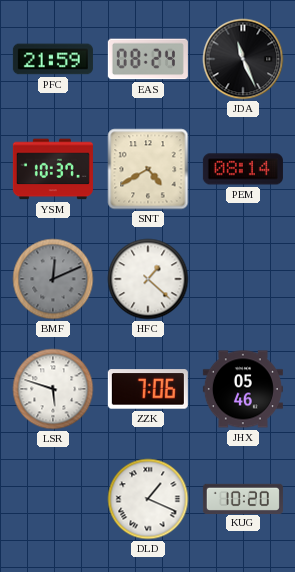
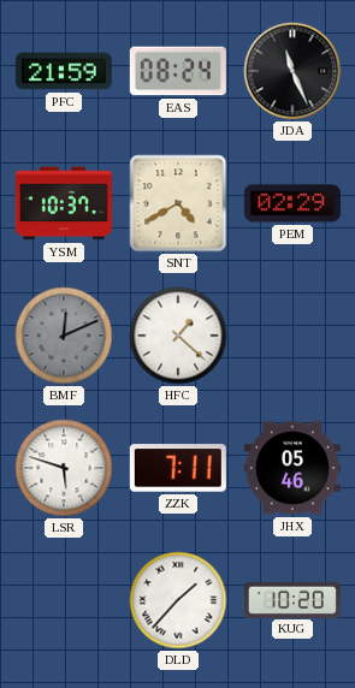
PEM: 08:14 -> 02:29 (292, 203)
ZZK: 7:06 -> 7:11 (178, 468)
DLD: 1:19 -> 1:37 (178, 600)
